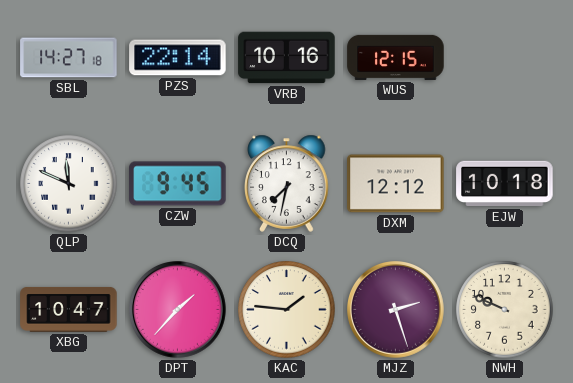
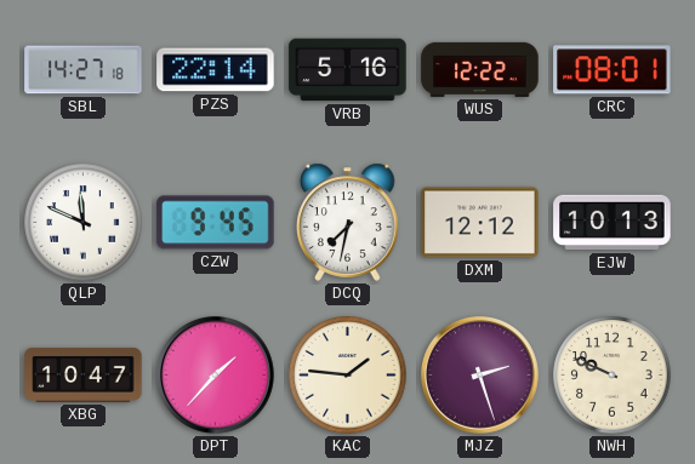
VRB: 10:16 -> 5:16 (348, 70)
WUS: 12:15 -> 12:22 (480, 69)
CRC: none -> 08:01 (613, 70)
EJW: 10:18 -> 10:13 (613, 223)
